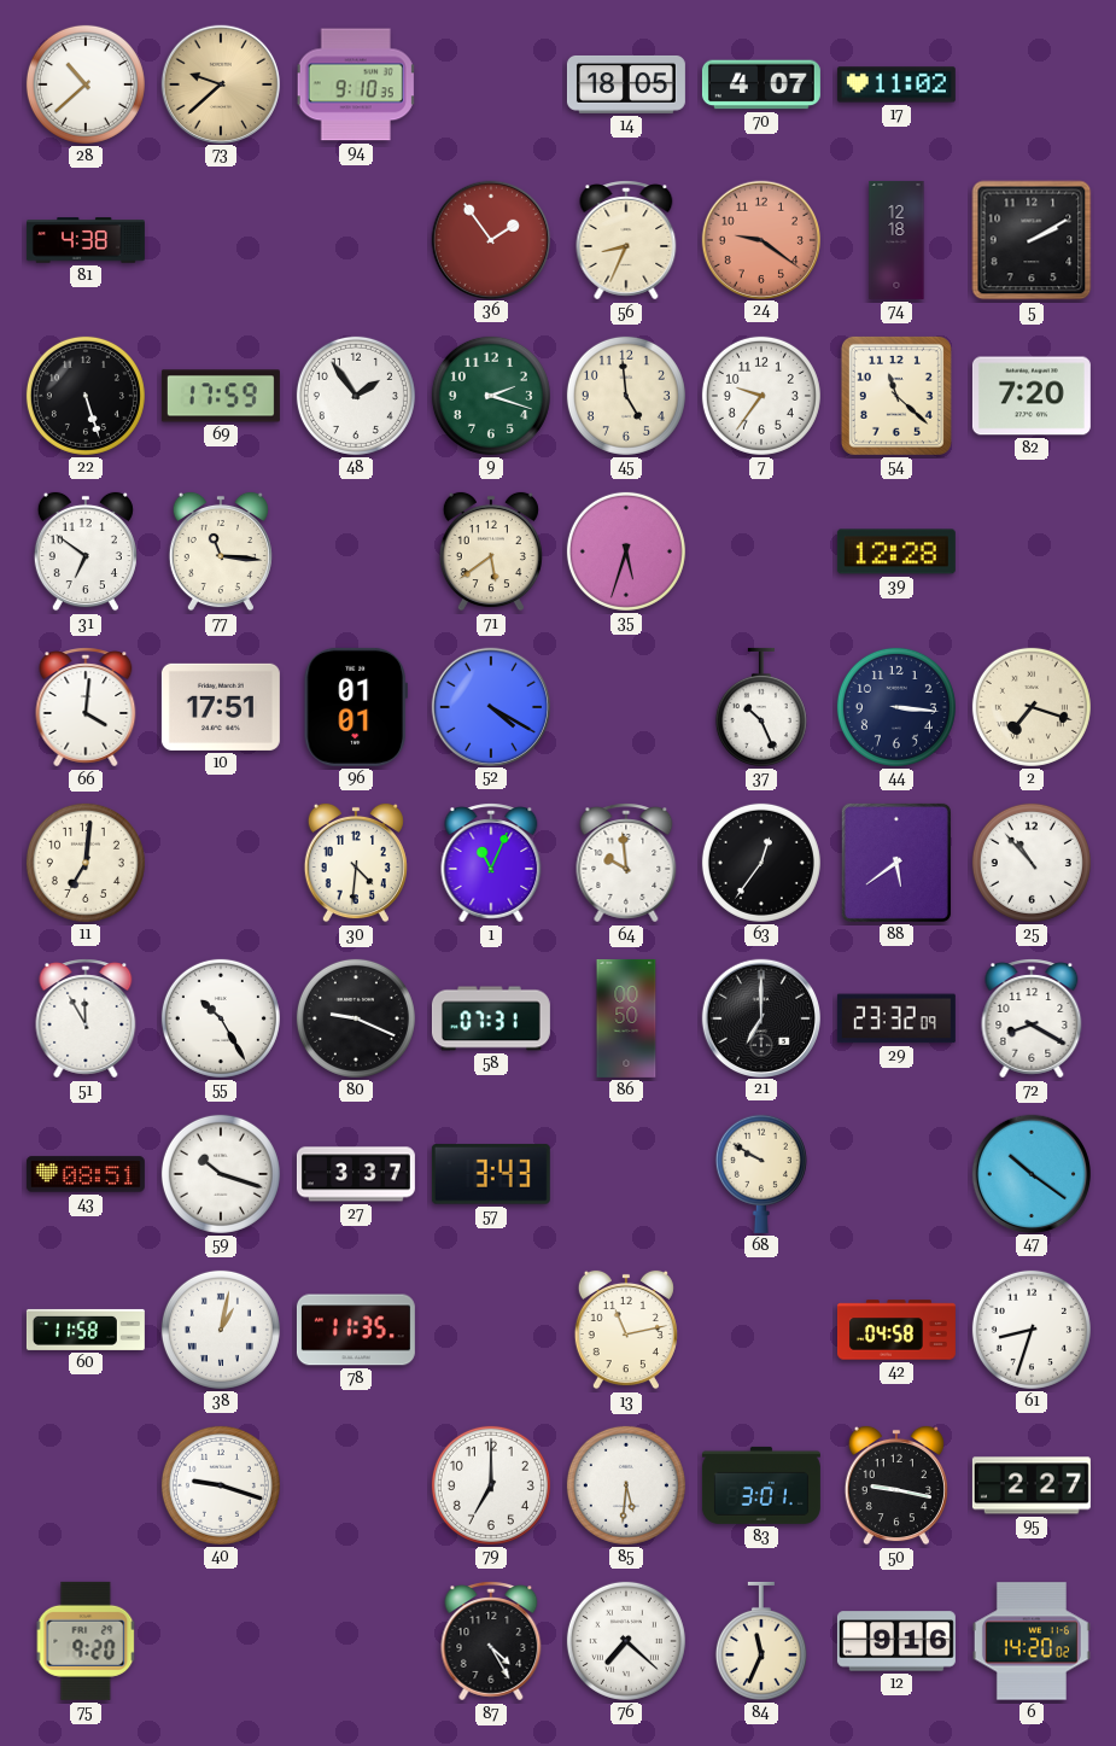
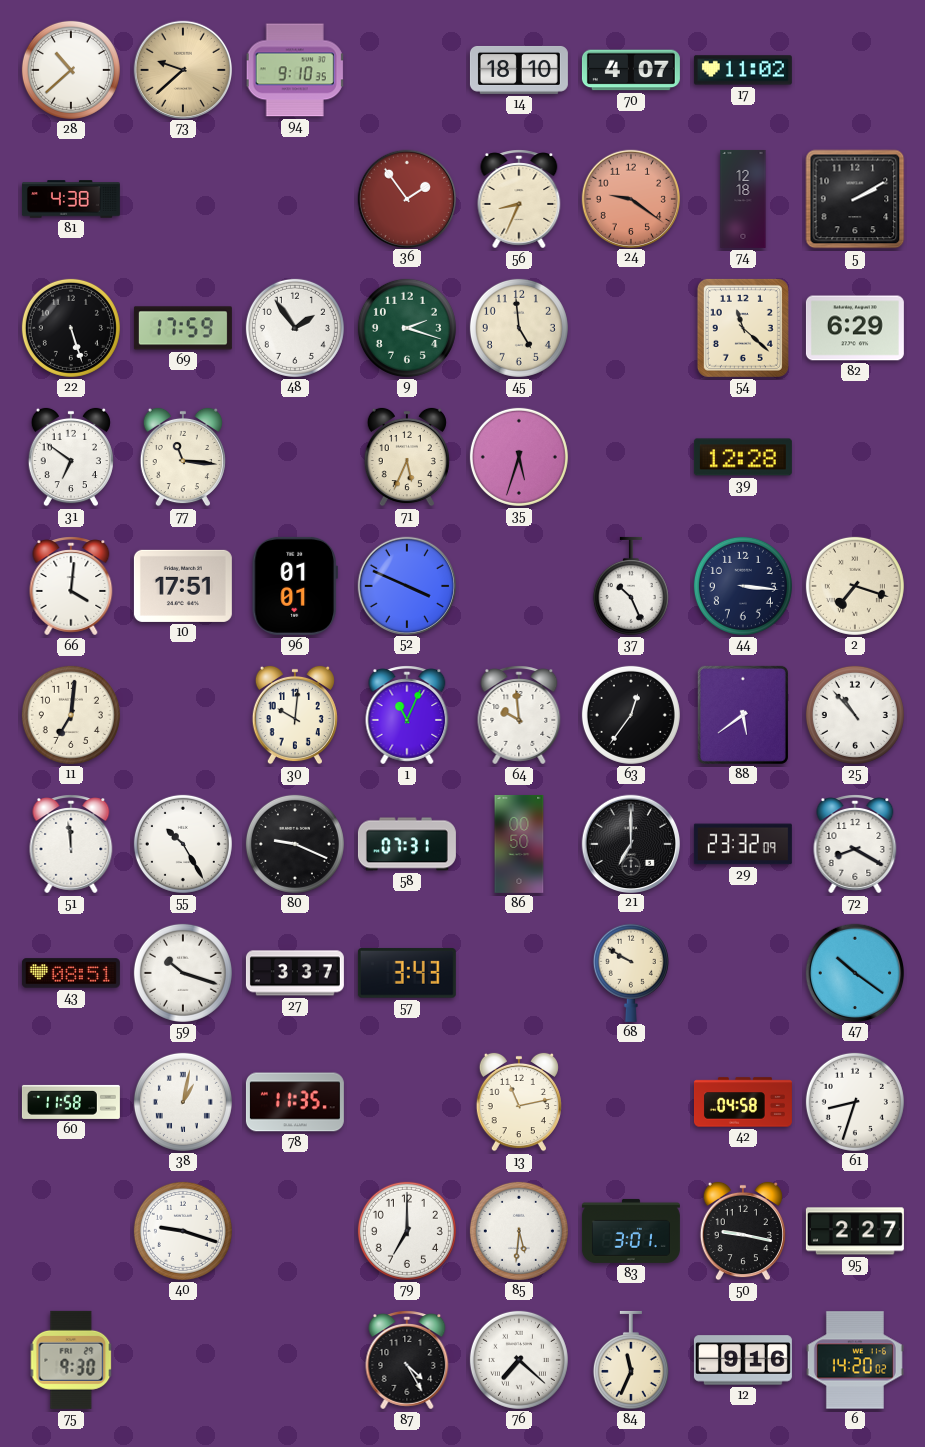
14: 18:05 -> 18:10 (519, 70)
7: 9:36 -> none (761, 396)
82: 7:20 -> 6:29 (855, 328)
71: 5:39 -> 5:34 (407, 457)
52: 4:20 -> 3:49 (406, 585)
30: 4:31 -> 10:01 (295, 715)
51: 11:55 -> 11:59 (71, 844)
75: 9:20 -> 9:30 (71, 1360)
